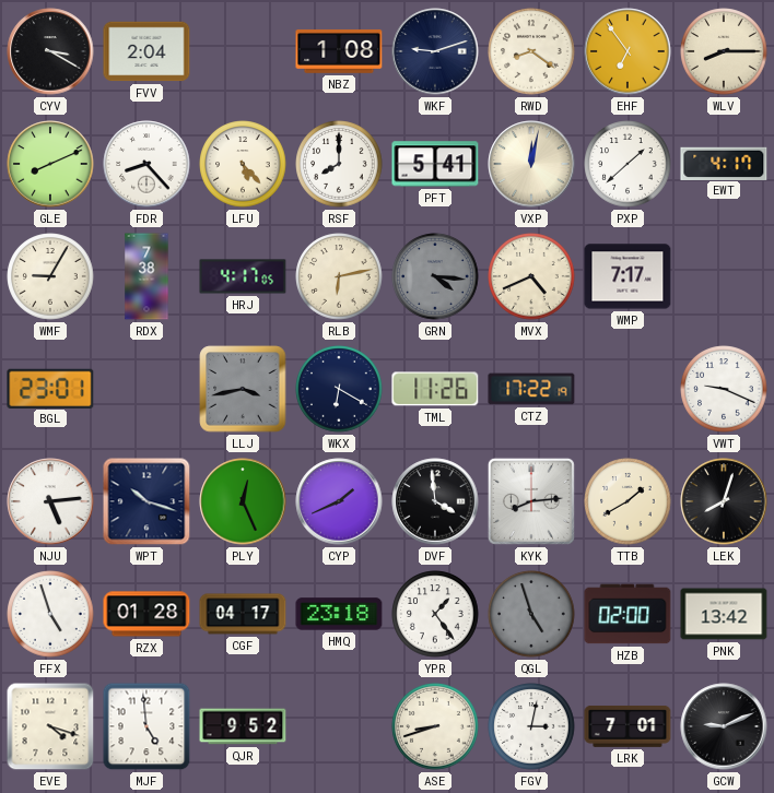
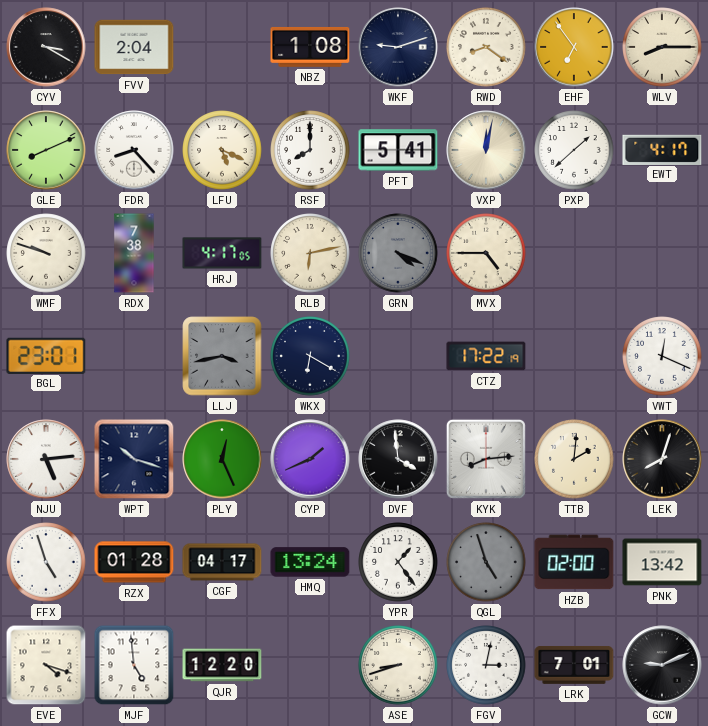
LFU: 5:23 -> 5:19 (222, 150)
WMF: 9:05 -> 9:48 (46, 253)
GRN: 4:16 -> 4:19 (398, 253)
MVX: 4:41 -> 4:45 (486, 253)
WMP: 7:17 -> none (628, 276)
TML: 11:26 -> none (435, 389)
VWT: 9:19 -> 12:19 (662, 356)
TTB: 1:40 -> 2:01 (574, 459)
HMQ: 23:18 -> 13:24 (310, 562)
QJR: 9:52 -> 12:20 (222, 665)
